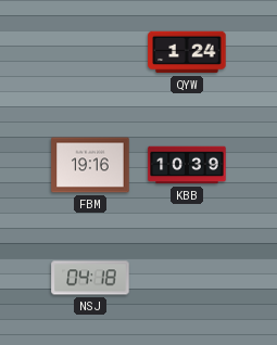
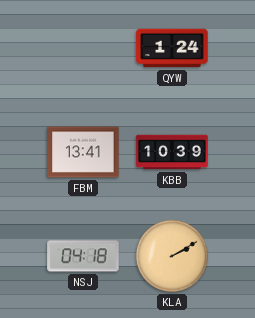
FBM: 19:16 -> 13:41 (83, 152)
KLA: none -> 2:10 (172, 256)
